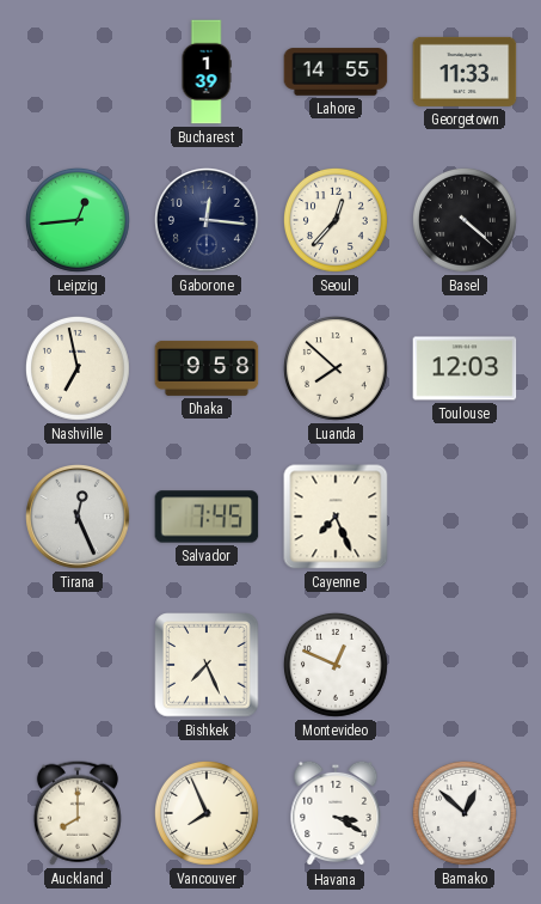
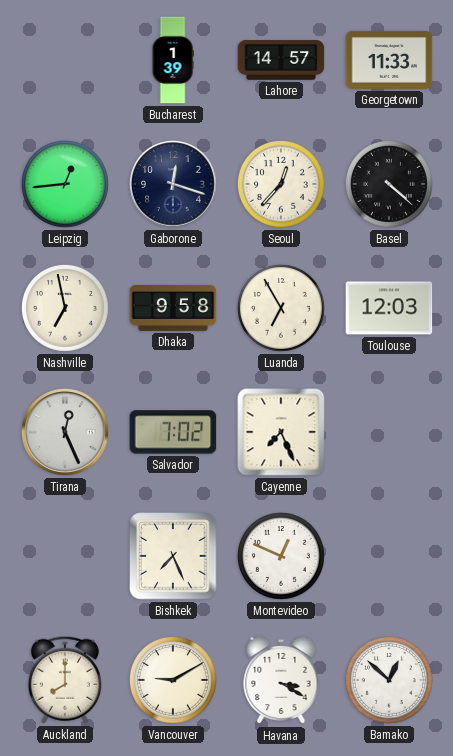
Lahore: 14:55 -> 14:57 (281, 60)
Gaborone: 12:16 -> 12:18 (174, 185)
Luanda: 7:52 -> 6:55 (281, 308)
Salvador: 7:45 -> 7:02 (173, 432)
Vancouver: 7:56 -> 9:10 (173, 680)
